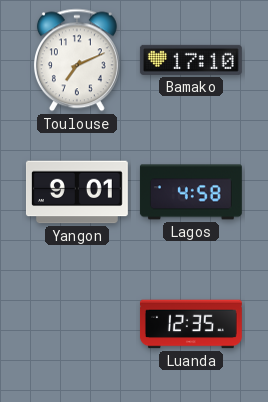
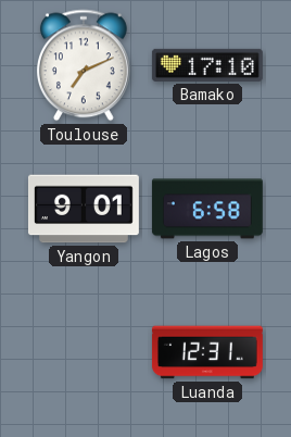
Lagos: 4:58 -> 6:58 (207, 209)
Luanda: 12:35 -> 12:31 (207, 352)
